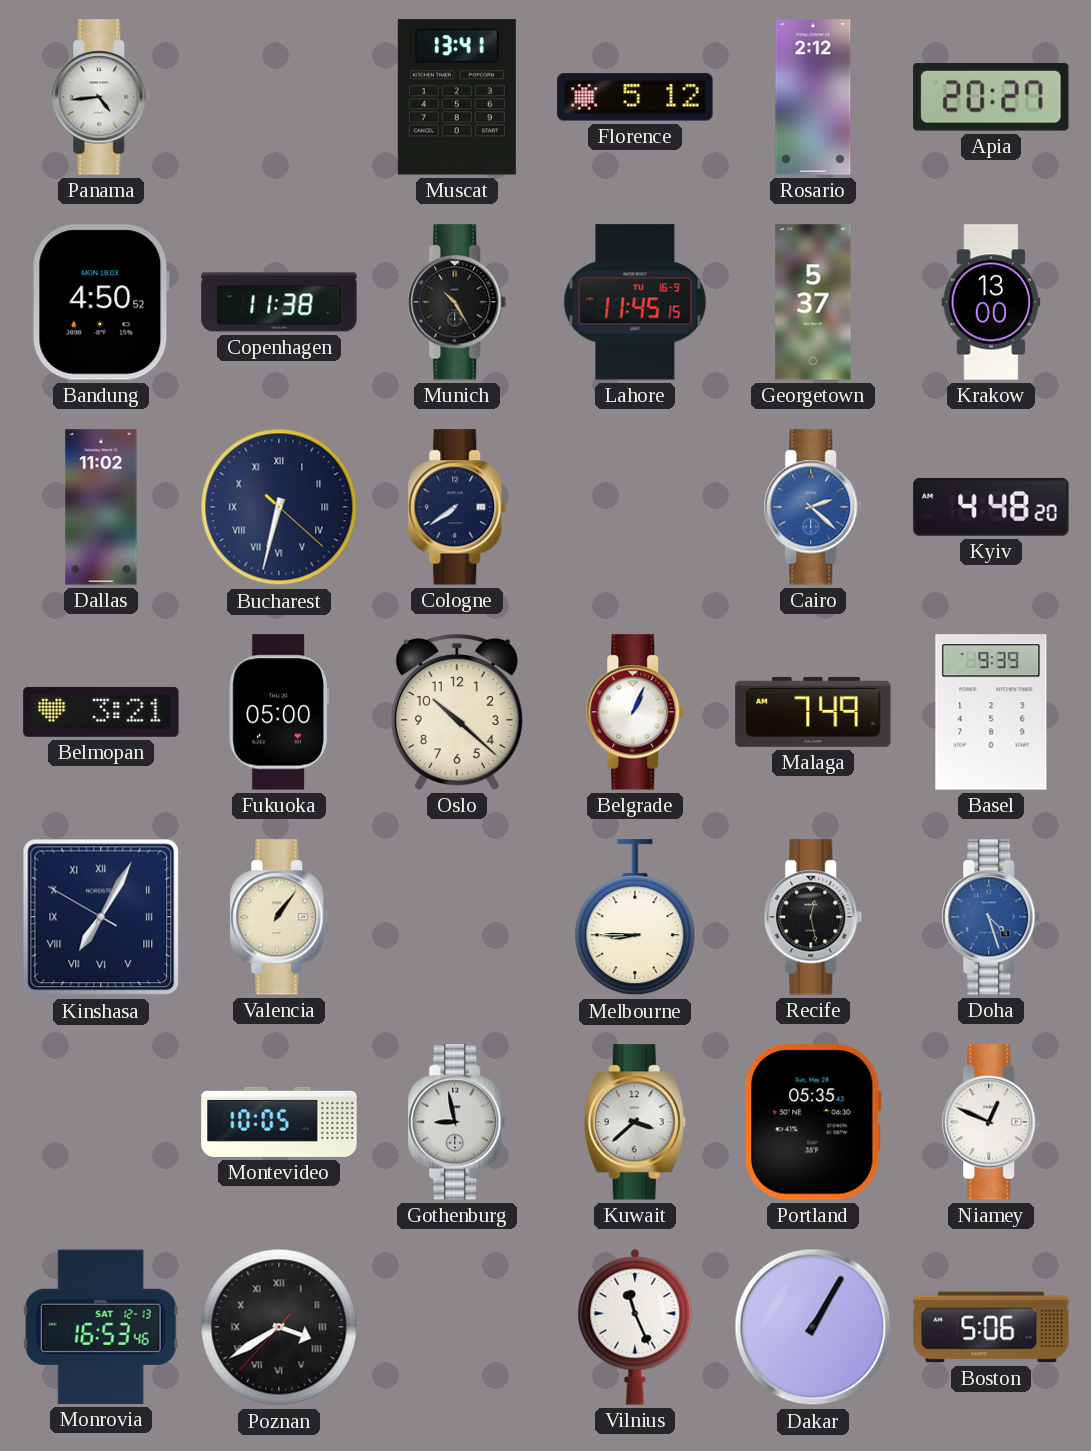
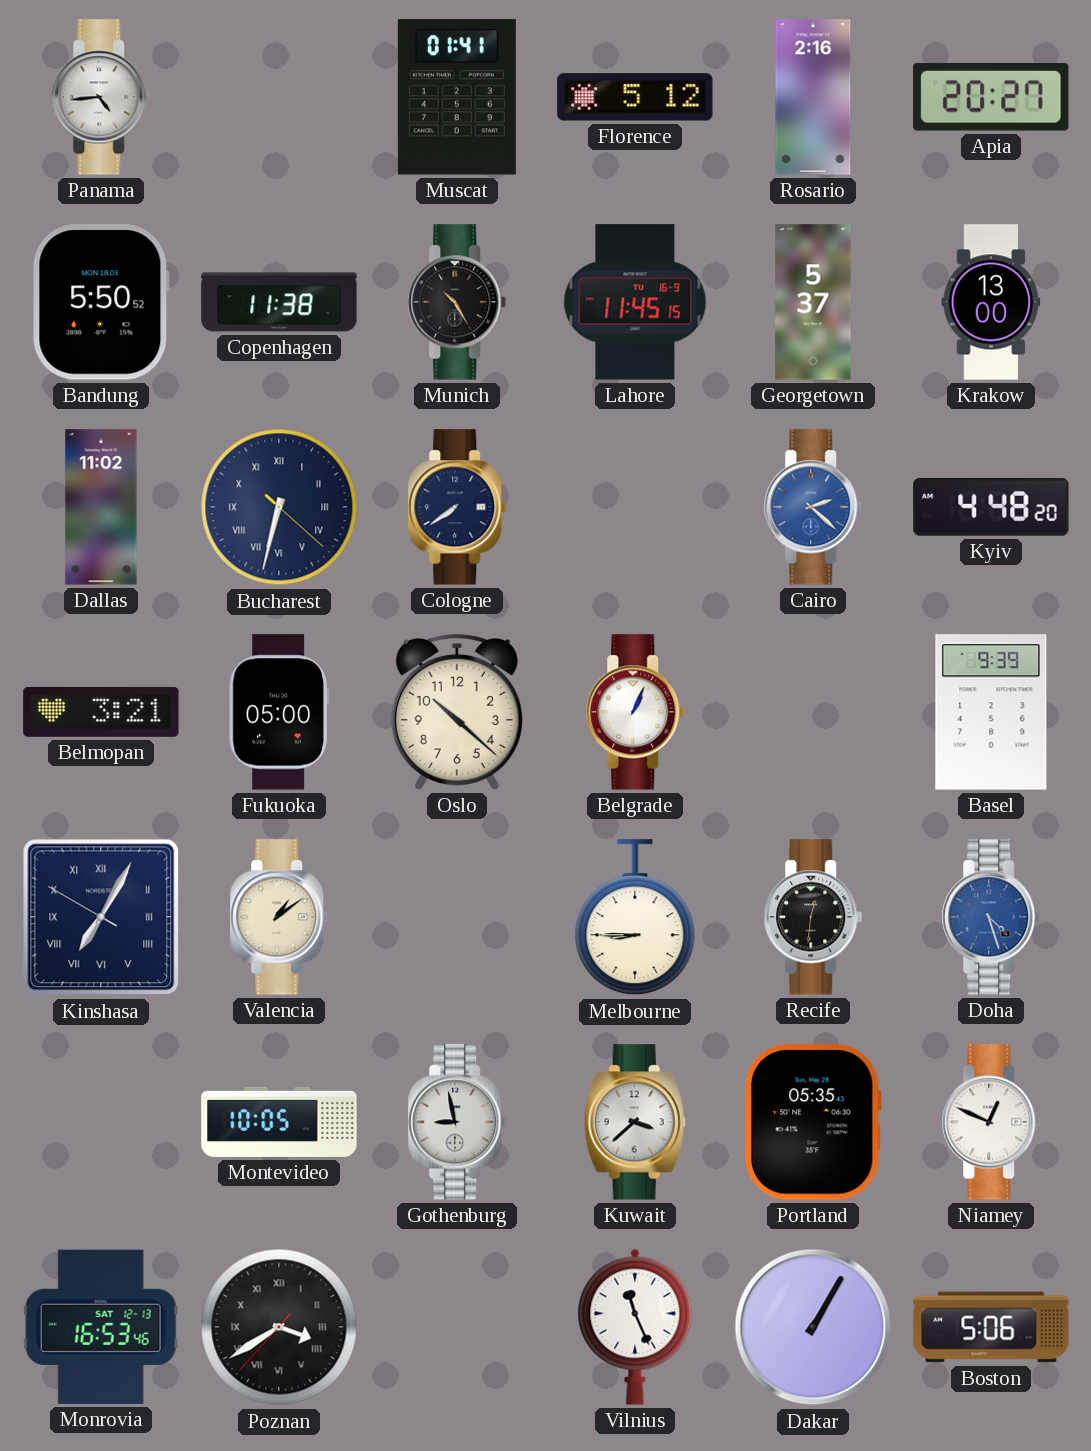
Muscat: 13:41 -> 01:41 (457, 97)
Rosario: 2:12 -> 2:16 (813, 97)
Bandung: 4:50 -> 5:50 (101, 302)
Malaga: 7:49 -> none (813, 712)
Valencia: 1:06 -> 1:09 (279, 917)
Recife: 12:28 -> 12:31 (813, 917)
